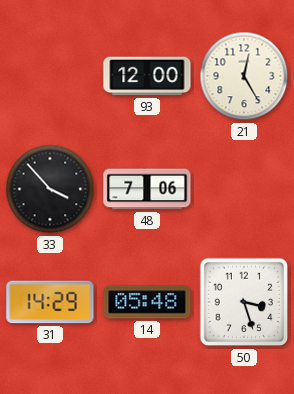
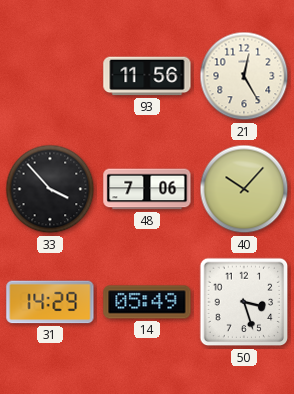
93: 12:00 -> 11:56 (147, 76)
40: none -> 10:07 (244, 189)
14: 05:48 -> 05:49 (147, 302)
